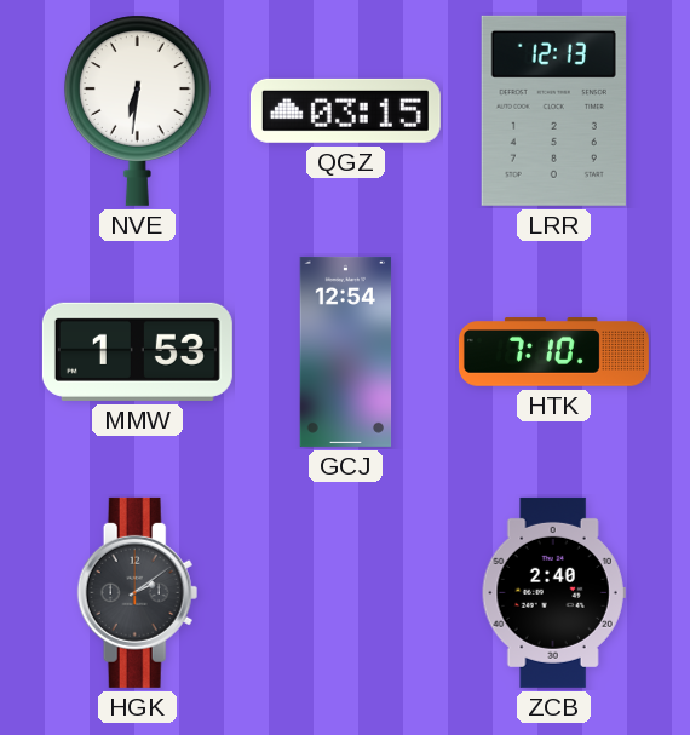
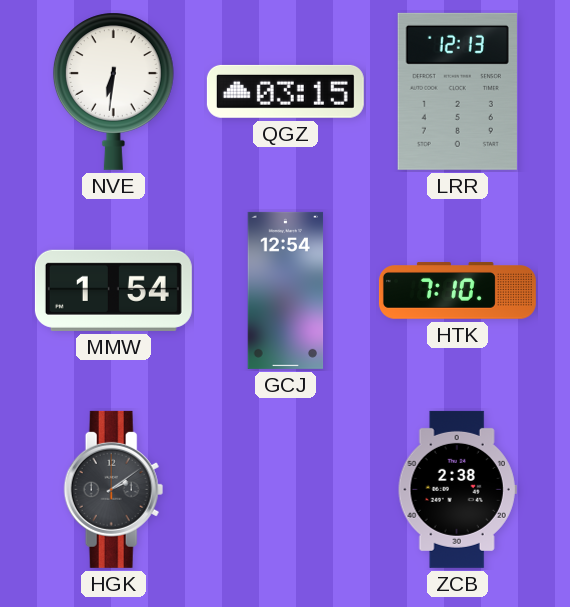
MMW: 1:53 -> 1:54 (113, 290)
ZCB: 2:40 -> 2:38 (457, 489)
